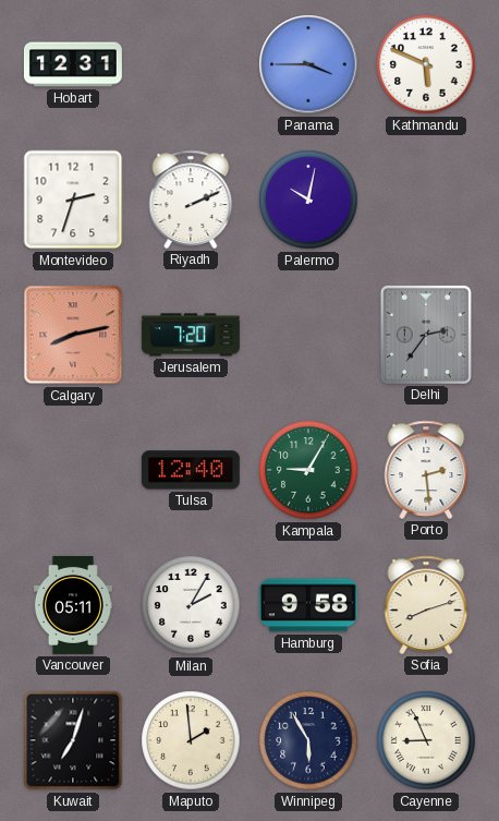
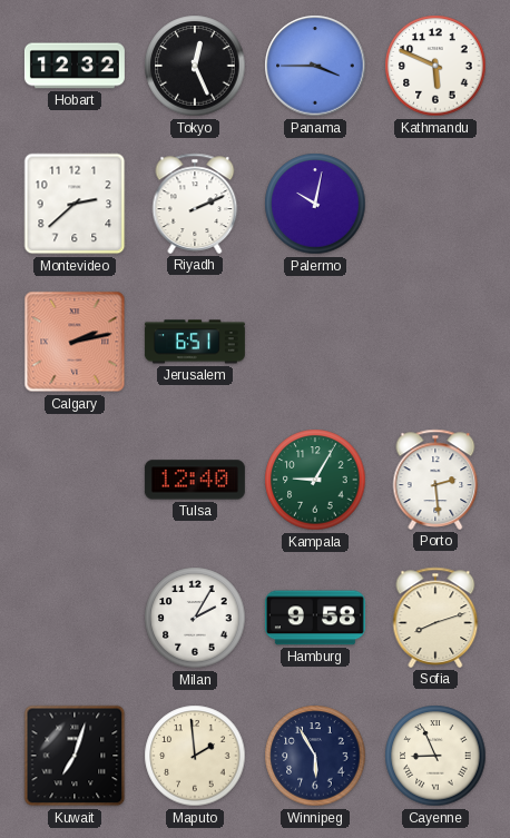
Hobart: 12:31 -> 12:32 (75, 66)
Tokyo: none -> 12:26 (195, 66)
Montevideo: 2:33 -> 2:38 (75, 204)
Calgary: 8:13 -> 2:13 (75, 342)
Jerusalem: 7:20 -> 6:51 (195, 342)
Delhi: 2:36 -> none (426, 335)
Vancouver: 05:11 -> none (73, 605)
